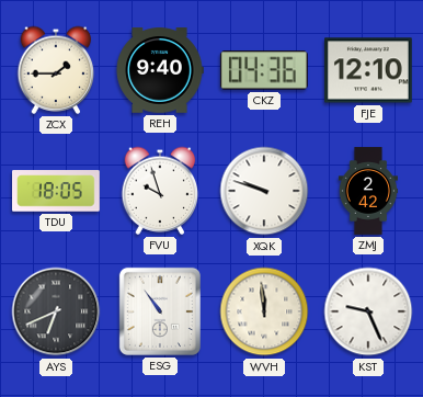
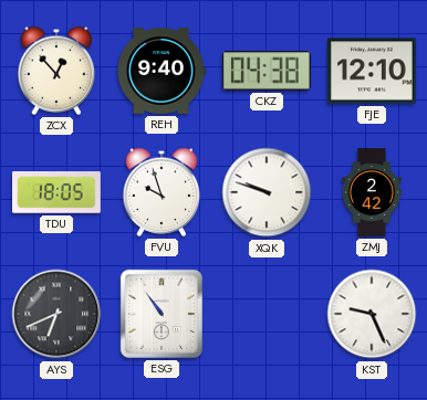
ZCX: 1:45 -> 12:53 (56, 71)
CKZ: 04:36 -> 04:38 (267, 71)
WVH: 11:59 -> none (264, 311)
